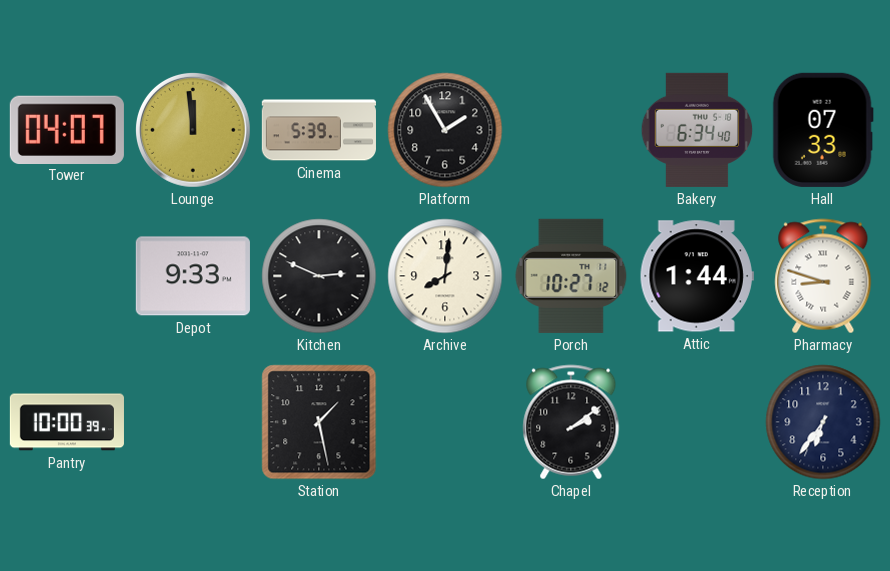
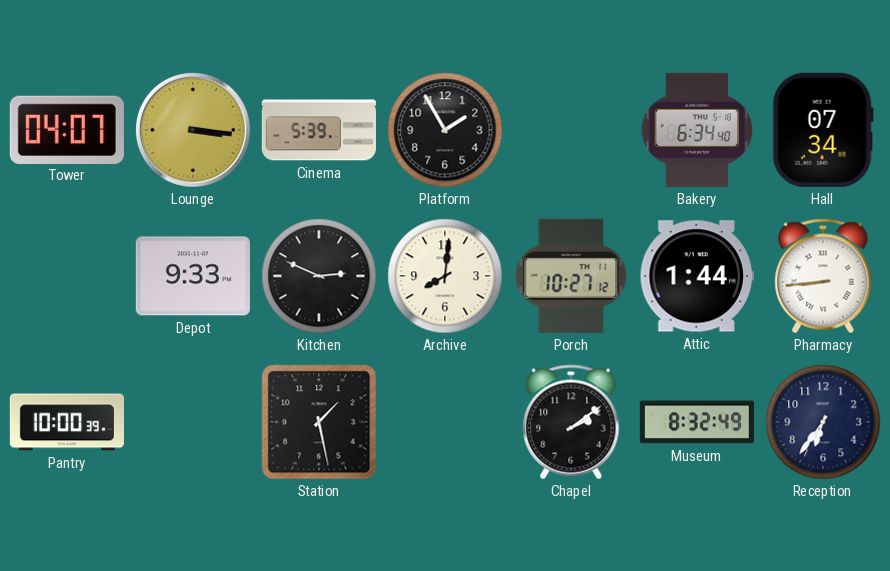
Lounge: 11:59 -> 3:16 (193, 130)
Hall: 07:33 -> 07:34 (823, 130)
Pharmacy: 8:48 -> 8:44 (823, 276)
Museum: none -> 8:32 (697, 422)
